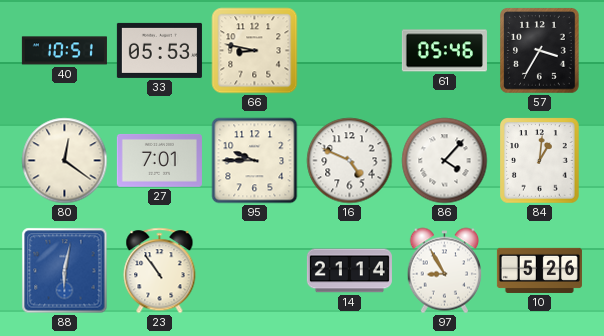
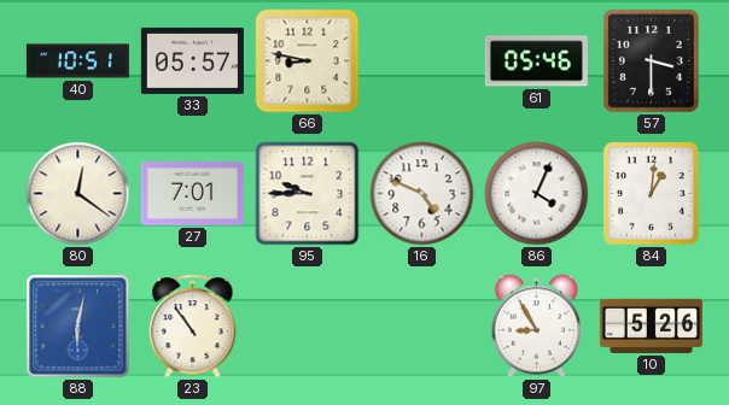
33: 05:53 -> 05:57 (192, 60)
57: 3:35 -> 3:30 (652, 61)
86: 4:07 -> 4:04 (537, 194)
14: 21:14 -> none (349, 271)
